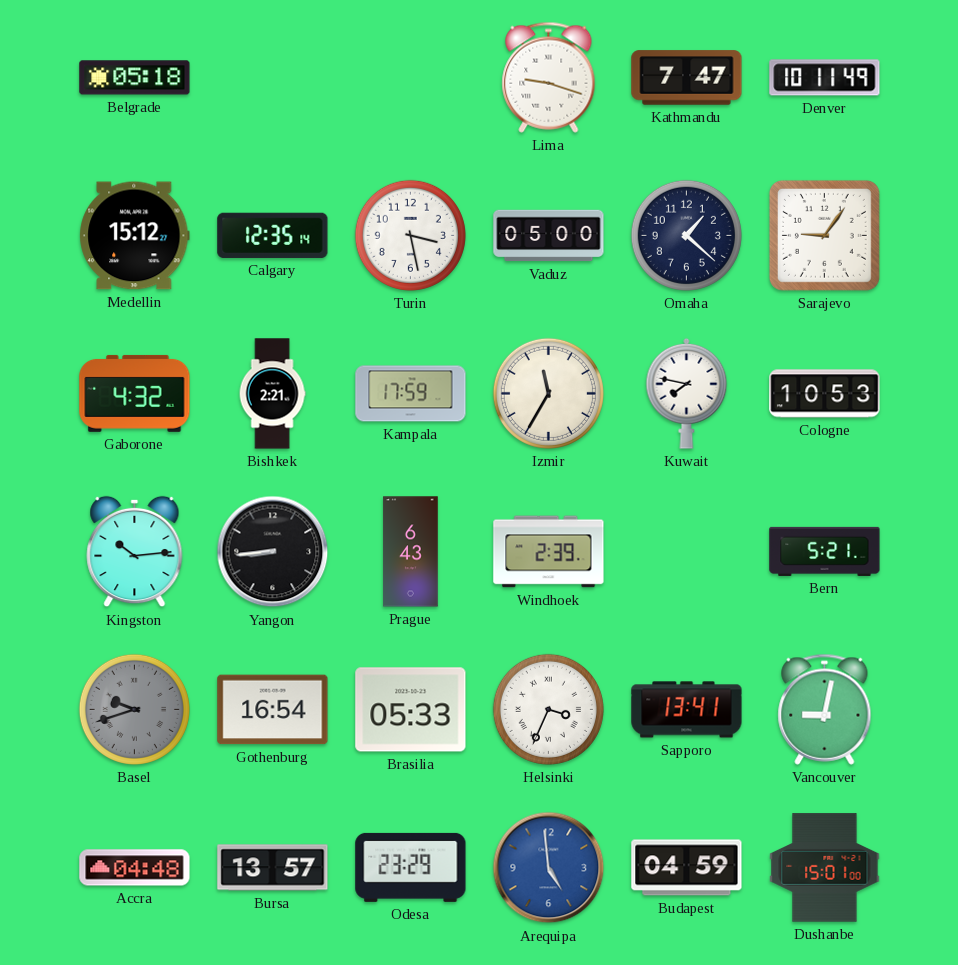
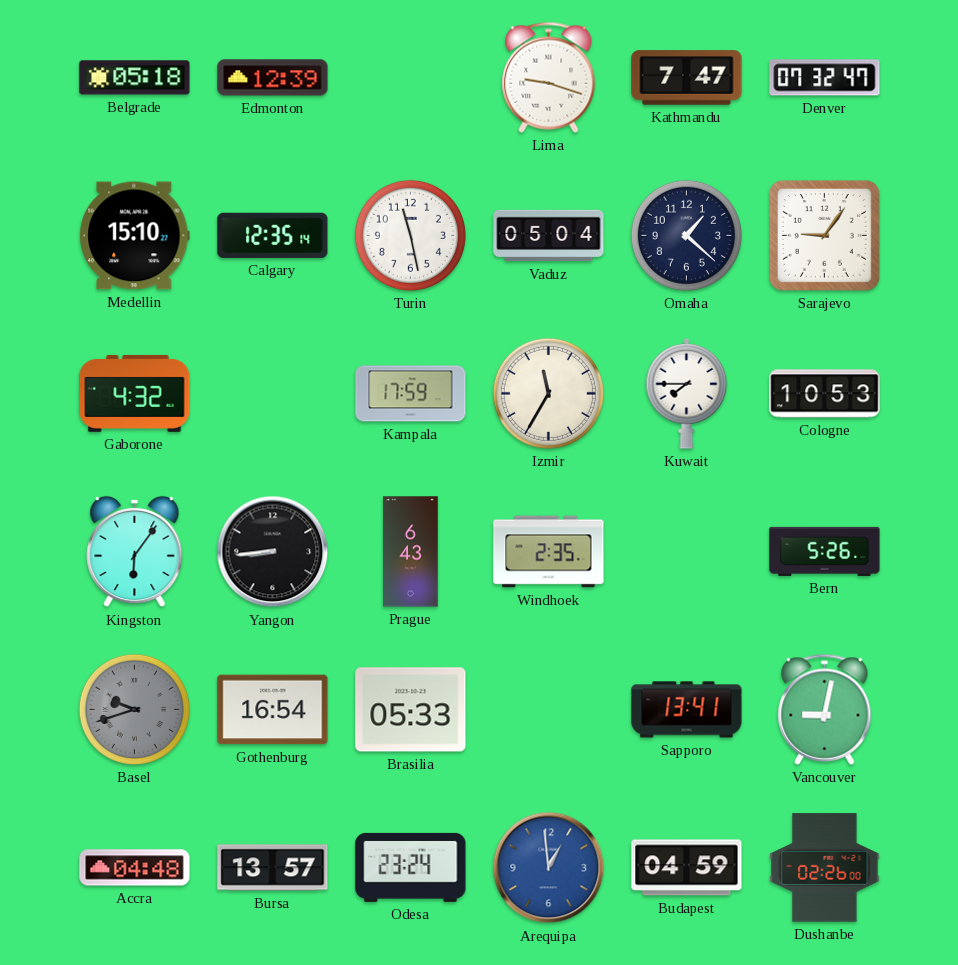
Edmonton: none -> 12:39 (273, 78)
Denver: 10:11 -> 07:32 (825, 78)
Medellin: 15:12 -> 15:10 (135, 236)
Turin: 3:28 -> 11:28 (410, 235)
Vaduz: 05:00 -> 05:04 (549, 236)
Bishkek: 2:21 -> none (272, 394)
Kuwait: 7:47 -> 7:45 (687, 393)
Kingston: 10:14 -> 6:06 (135, 552)
Windhoek: 2:39 -> 2:35 (549, 552)
Bern: 5:21 -> 5:26 (825, 551)
Helsinki: 3:34 -> none (548, 709)
Odesa: 23:29 -> 23:24 (411, 867)
Arequipa: 4:59 -> 12:59 (549, 868)
Dushanbe: 15:01 -> 02:26 (825, 868)
